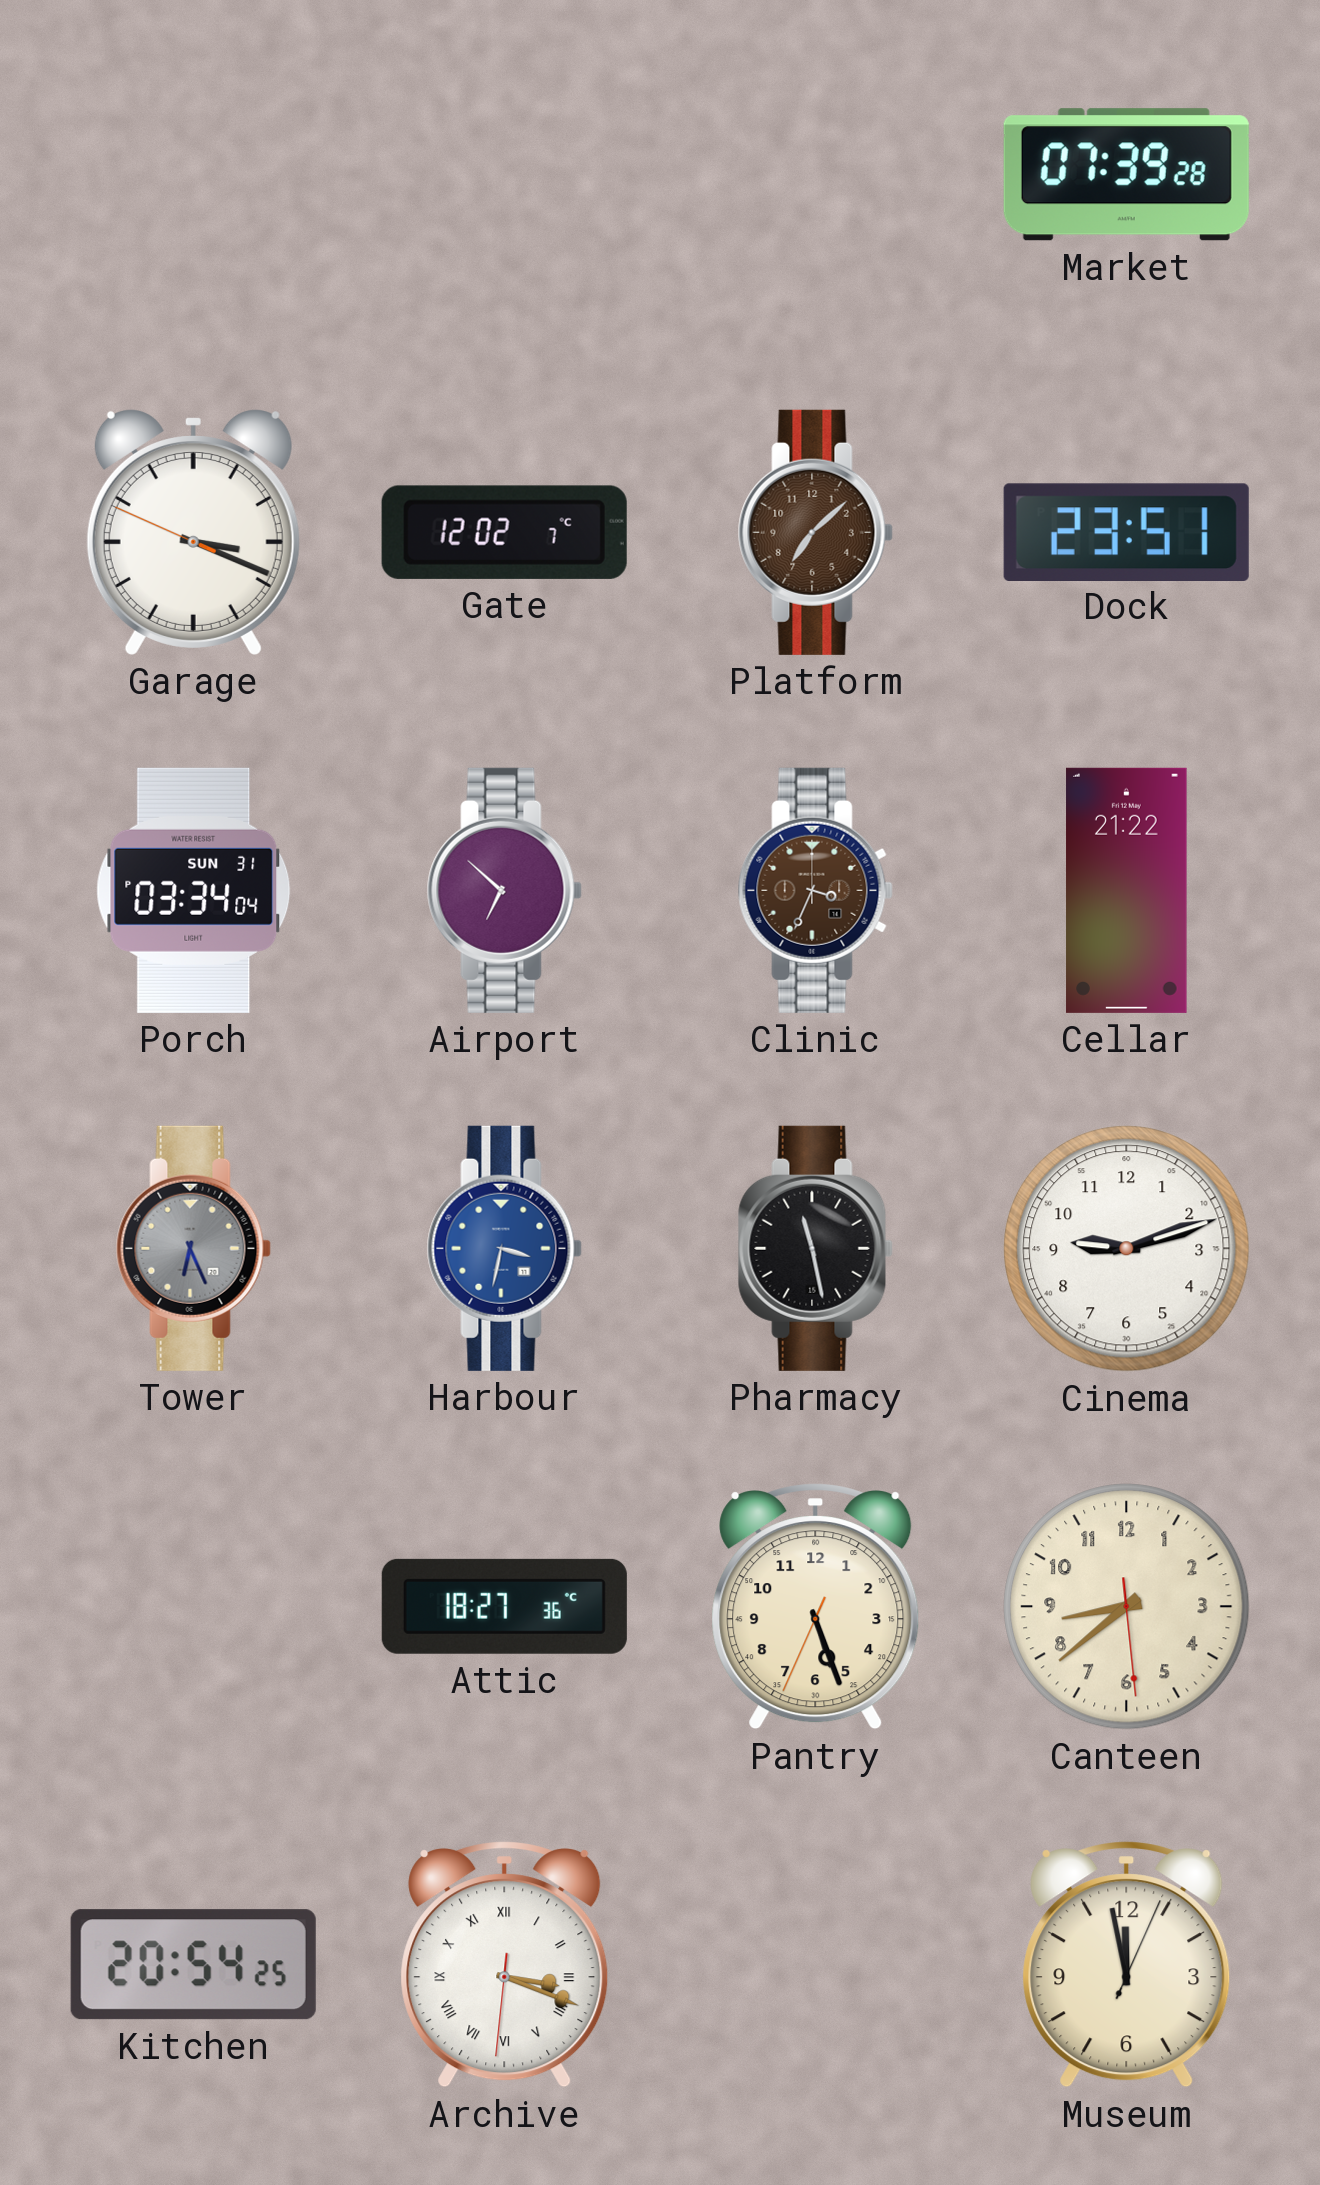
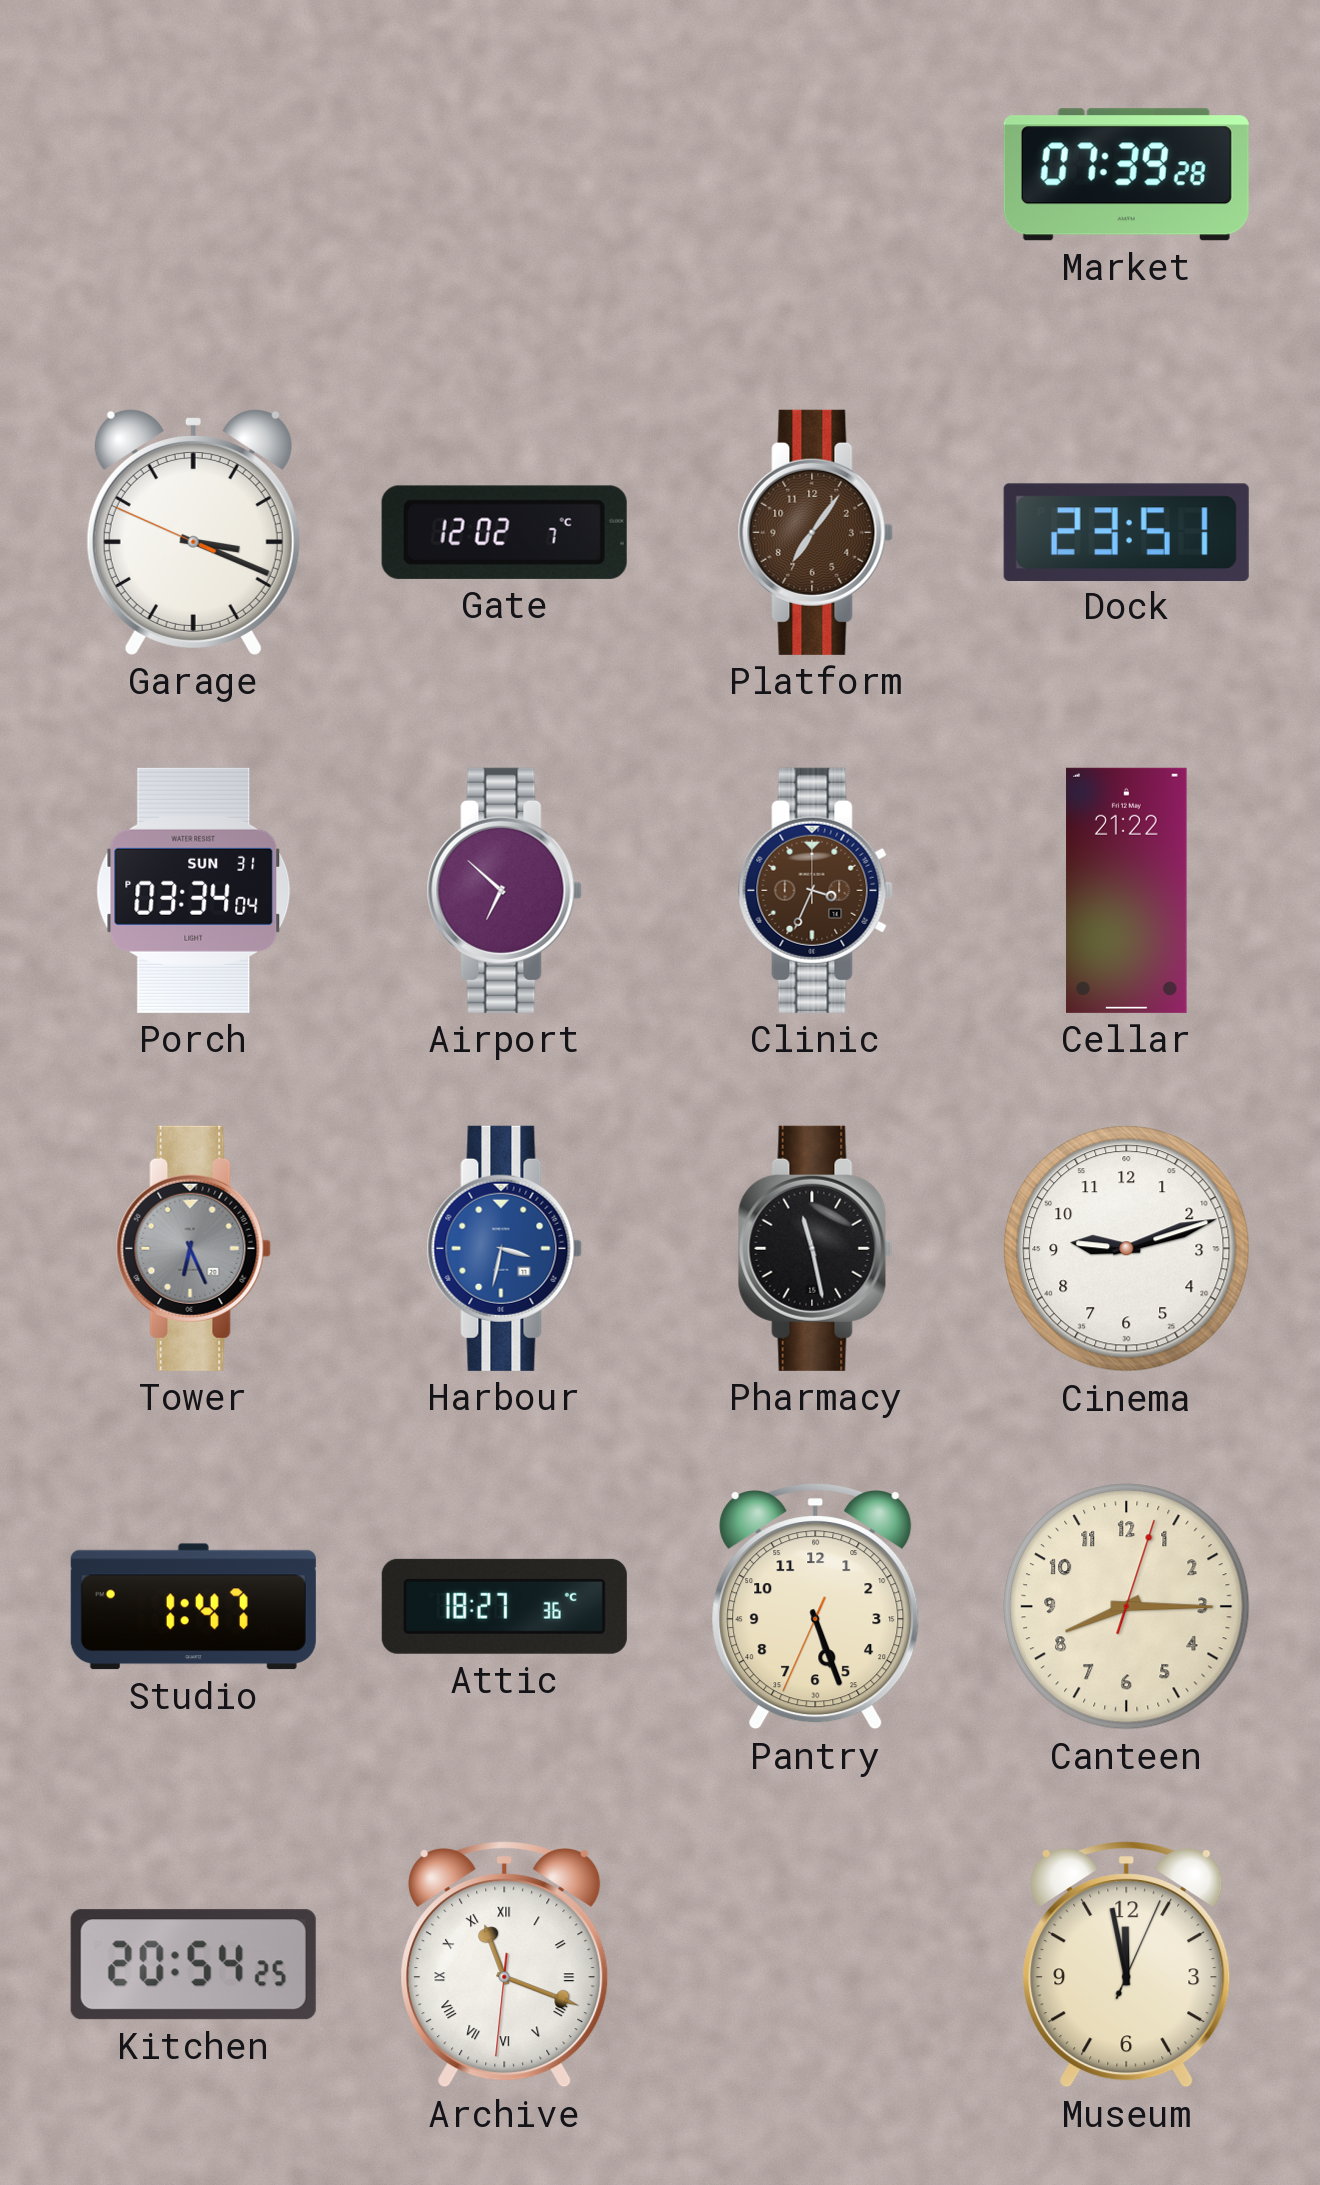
Platform: 7:08 -> 7:06 (815, 532)
Studio: none -> 1:47 (193, 1607)
Canteen: 8:38 -> 8:15 (1127, 1607)
Archive: 3:18 -> 11:18 (505, 1965)
